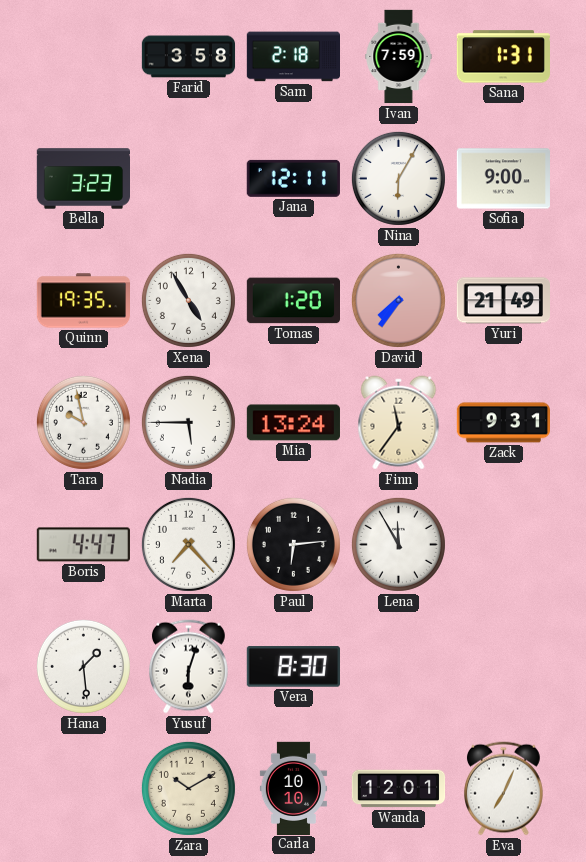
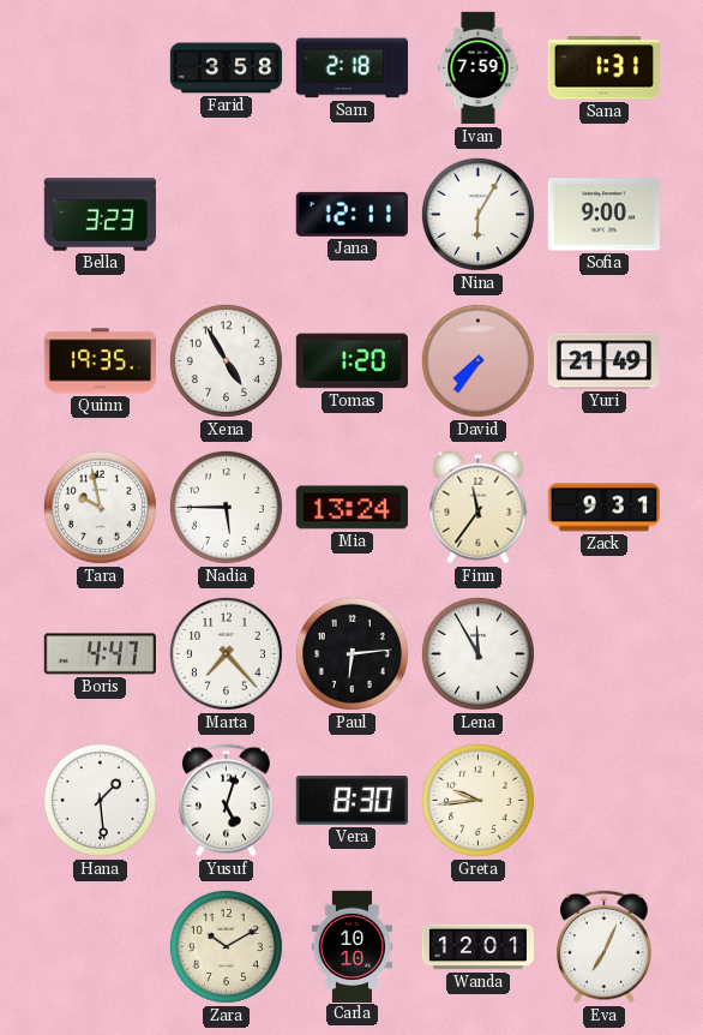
Yusuf: 6:03 -> 5:03 (227, 801)
Greta: none -> 9:44 (477, 800)
